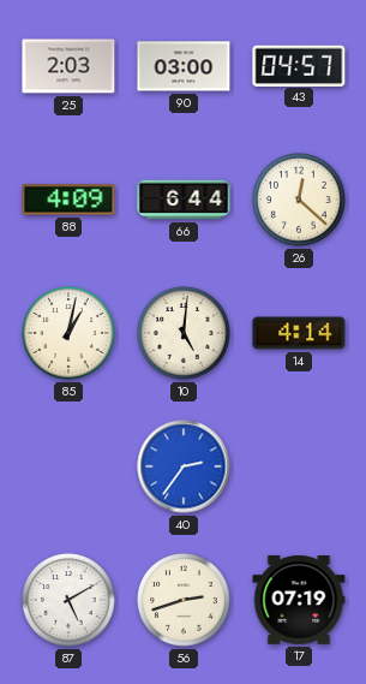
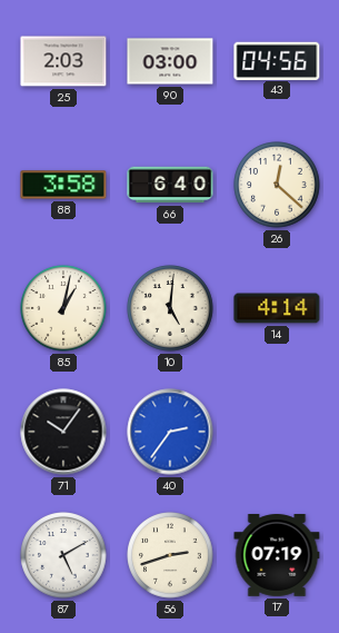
43: 04:57 -> 04:56 (277, 60)
88: 4:09 -> 3:58 (63, 185)
66: 6:44 -> 6:40 (170, 185)
71: none -> 10:06 (63, 432)
